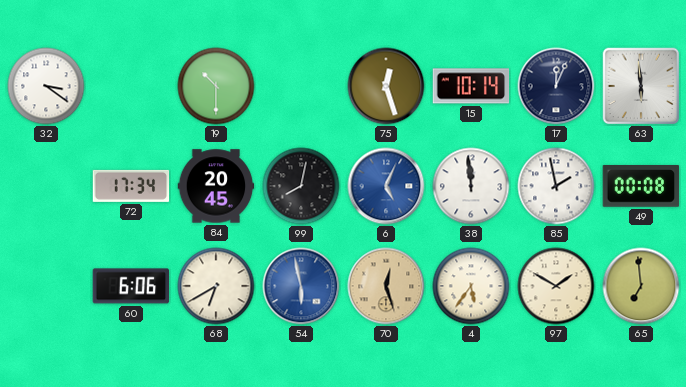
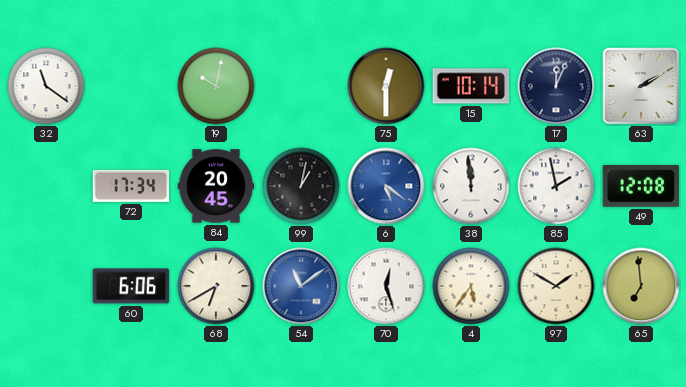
32: 3:21 -> 11:21 (46, 86)
19: 10:30 -> 10:02 (216, 86)
75: 12:27 -> 12:30 (386, 86)
63: 5:59 -> 2:10 (641, 86)
99: 8:02 -> 1:02 (301, 186)
6: 5:04 -> 5:21 (386, 186)
49: 00:08 -> 12:08 (641, 186)
54: 5:58 -> 11:09 (301, 286)
70 dial: champagne -> white (386, 286)
